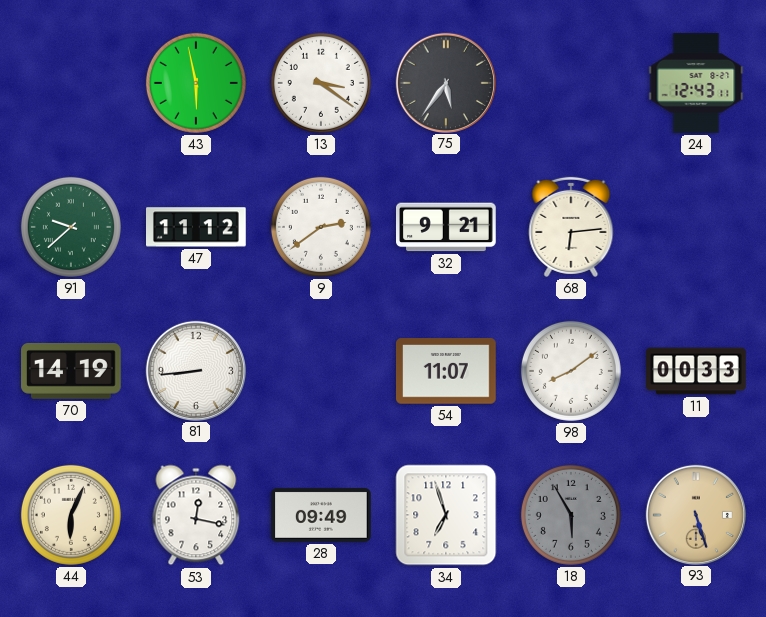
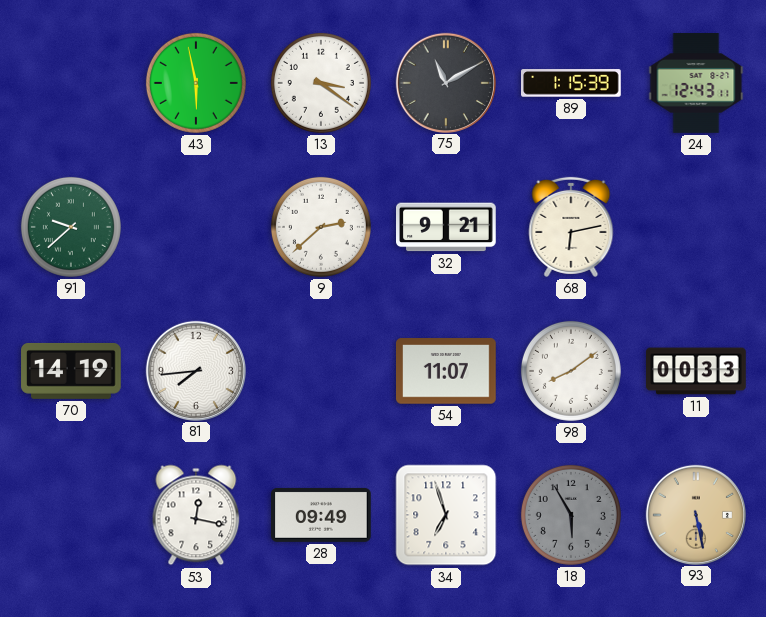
75: 5:36 -> 11:10 (445, 82)
89: none -> 1:15 (571, 83)
47: 11:12 -> none (197, 227)
9: 2:39 -> 2:38 (321, 227)
68: 6:14 -> 6:13 (571, 227)
81: 8:44 -> 7:44 (195, 370)
44: 6:04 -> none (71, 515)
93: 5:27 -> 5:28 (695, 514)
